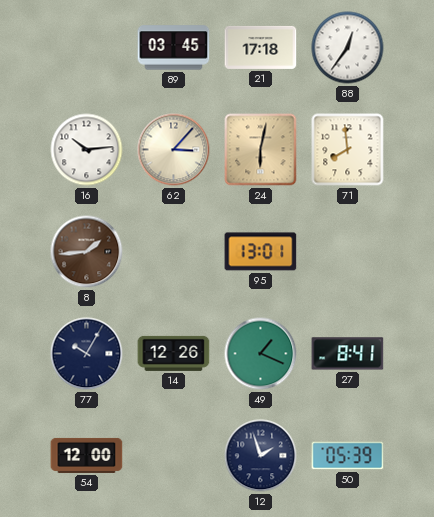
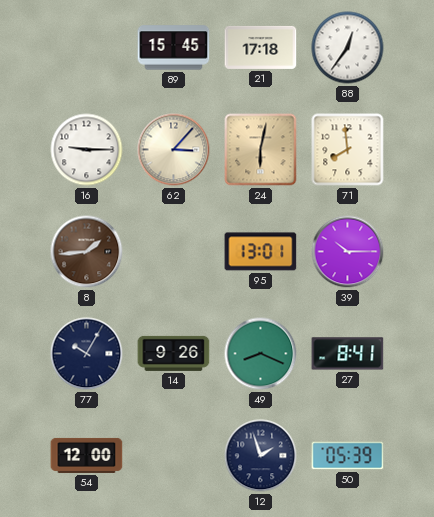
89: 03:45 -> 15:45 (174, 48)
16: 10:14 -> 9:15 (87, 150)
39: none -> 10:15 (348, 252)
14: 12:26 -> 9:26 (174, 353)
49: 1:19 -> 8:19 (261, 354)
